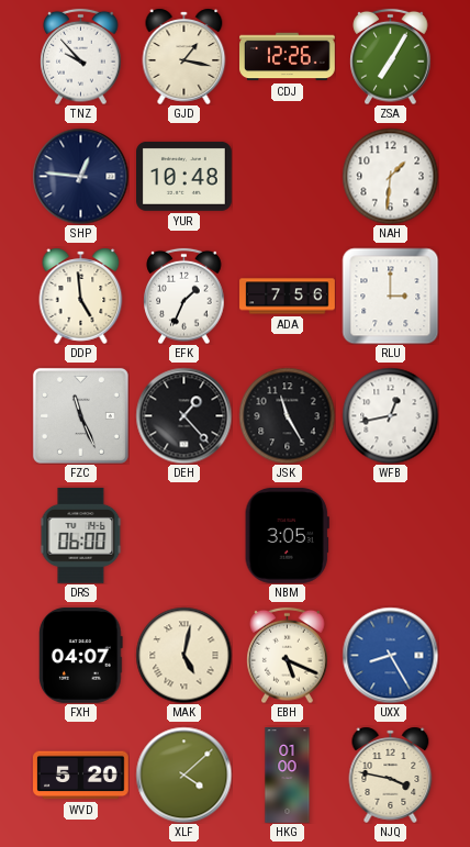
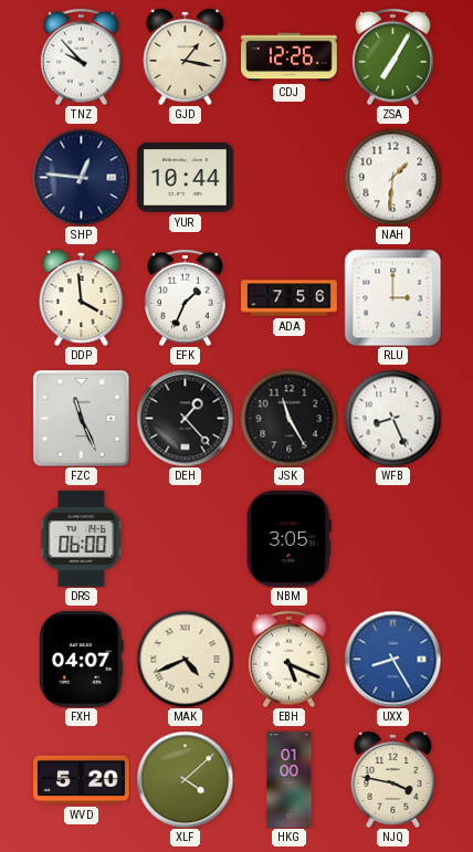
YUR: 10:48 -> 10:44 (186, 177)
DDP: 4:59 -> 3:59 (82, 297)
WFB: 12:43 -> 8:26 (392, 418)
MAK: 5:02 -> 4:41 (185, 659)
